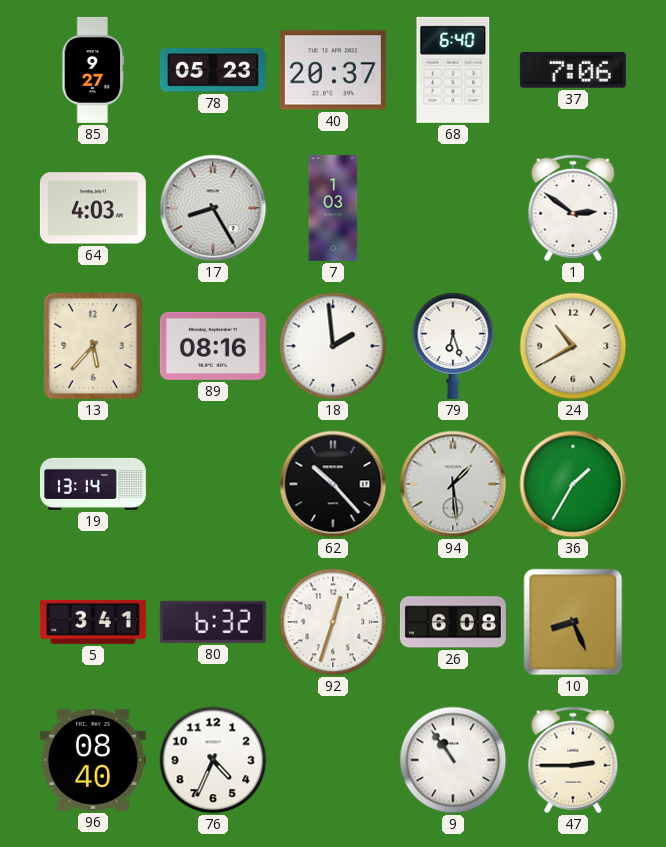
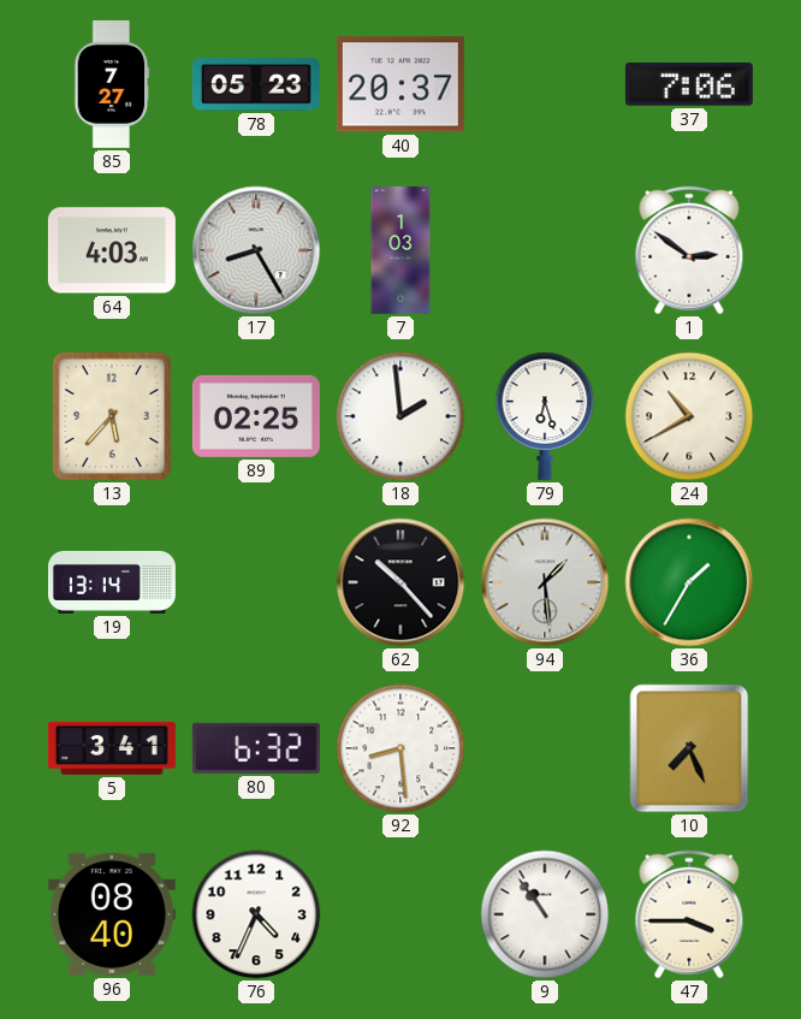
85: 9:27 -> 7:27 (112, 84)
68: 6:40 -> none (453, 70)
89: 08:16 -> 02:25 (256, 416)
92: 12:33 -> 8:29 (400, 748)
26: 6:08 -> none (453, 622)
10: 8:26 -> 7:26 (689, 748)
47: 2:45 -> 3:45 (689, 914)
